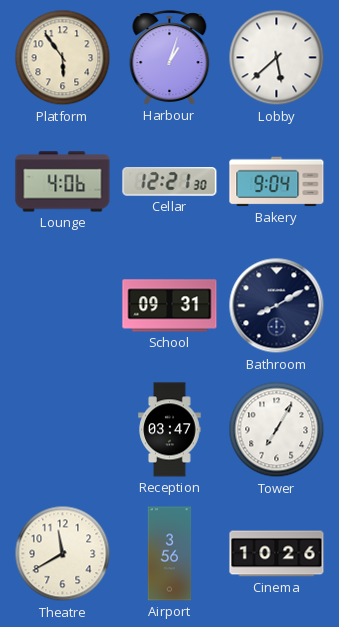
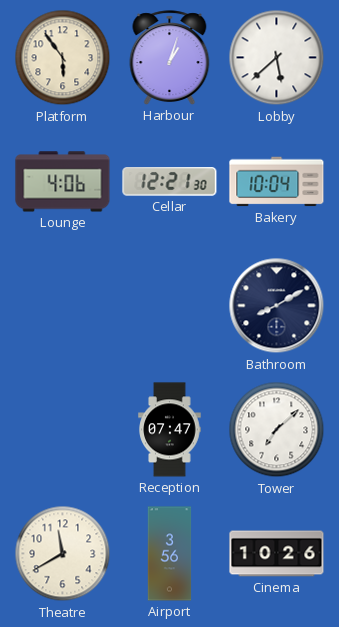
Bakery: 9:04 -> 10:04 (277, 182)
School: 09:31 -> none (170, 306)
Reception: 03:47 -> 07:47 (170, 430)
Tower: 7:05 -> 7:08 (277, 430)
